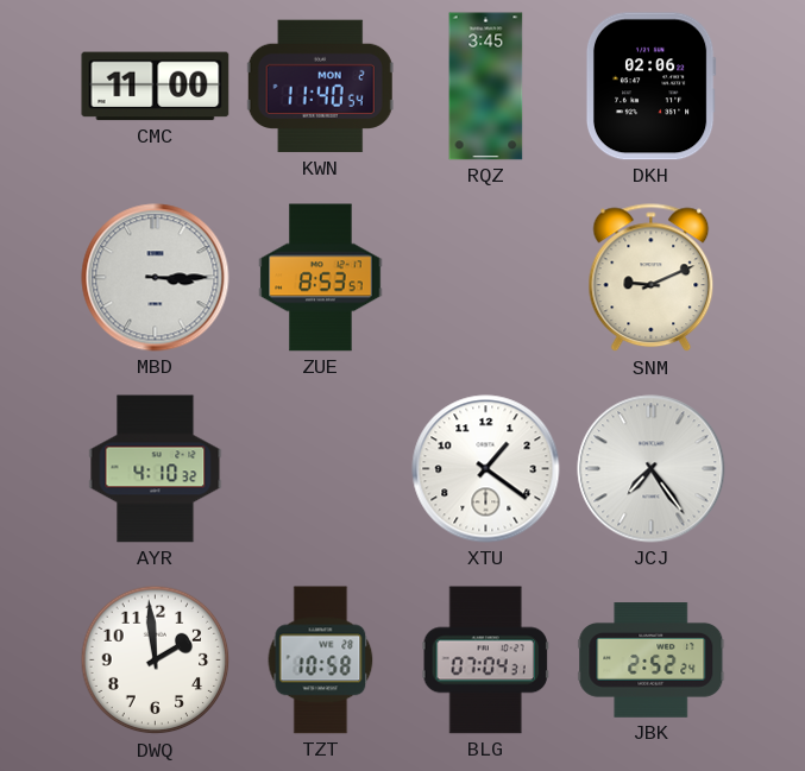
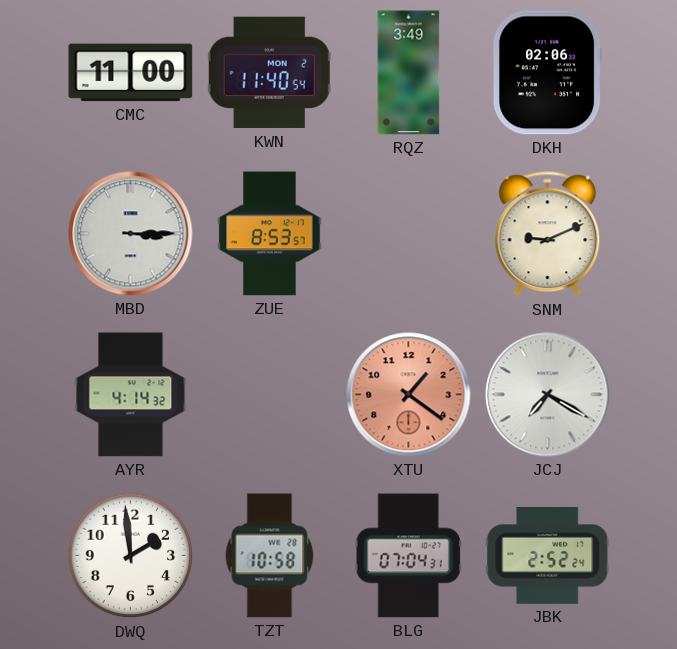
RQZ: 3:45 -> 3:49 (409, 73)
AYR: 4:10 -> 4:14 (131, 395)
XTU dial: white -> salmon (409, 395)
JCJ: 7:24 -> 7:20 (548, 395)
